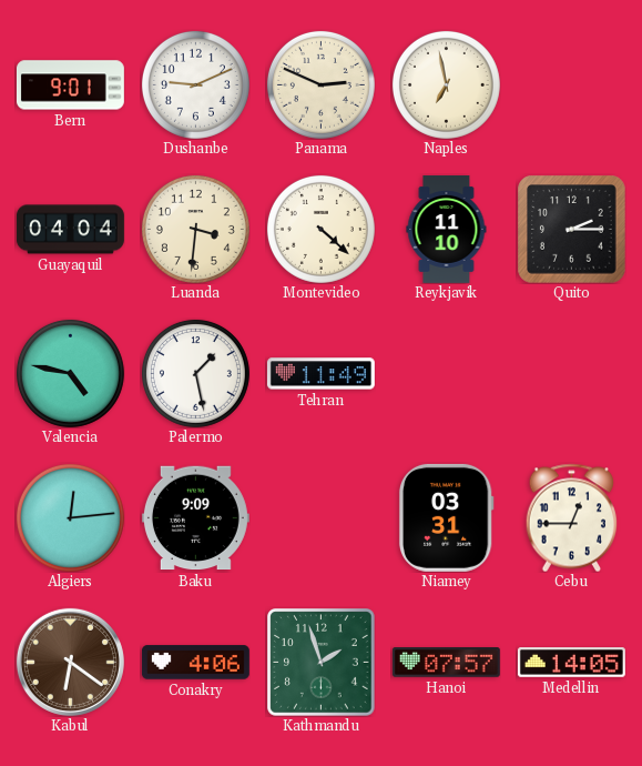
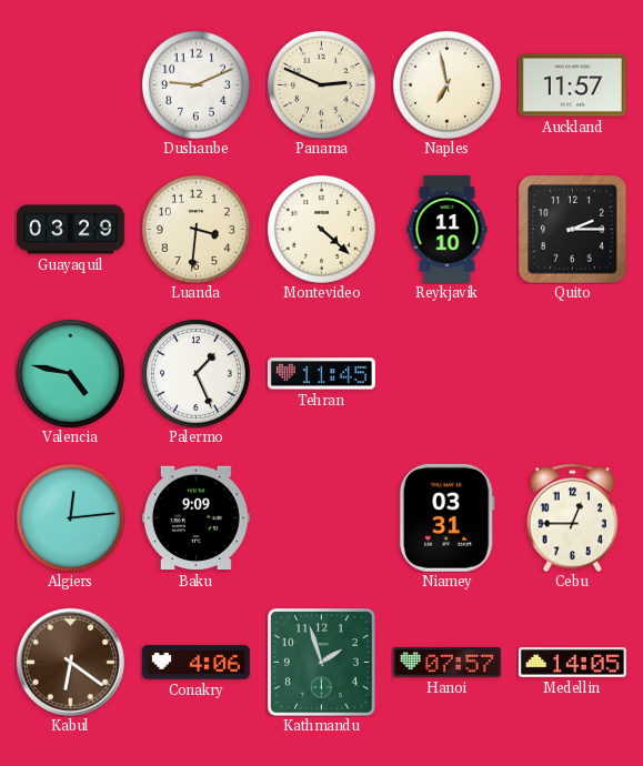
Bern: 9:01 -> none (70, 85)
Auckland: none -> 11:57 (572, 85)
Guayaquil: 04:04 -> 03:29 (70, 230)
Palermo: 1:28 -> 1:26 (195, 373)
Tehran: 11:49 -> 11:45 (321, 374)
